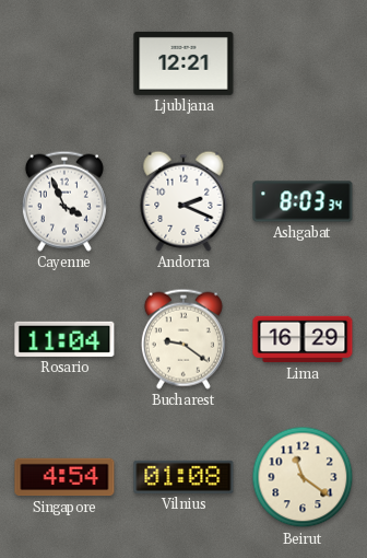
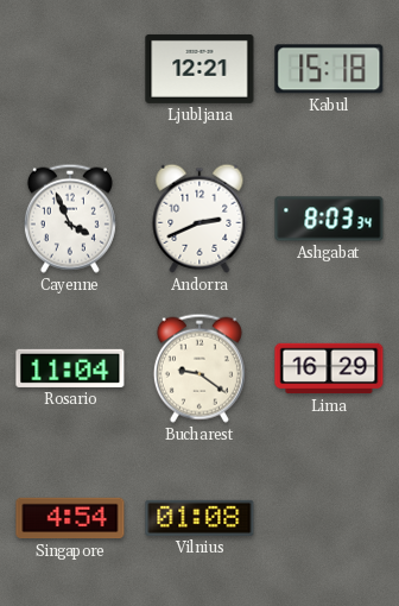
Kabul: none -> 15:18 (329, 69)
Andorra: 2:19 -> 2:41 (199, 219)
Beirut: 11:21 -> none (303, 477)
